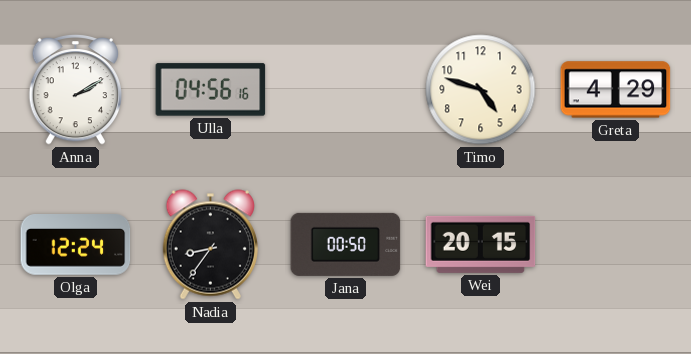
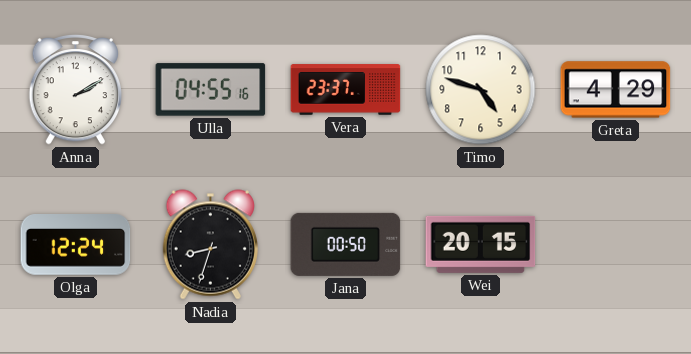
Ulla: 04:56 -> 04:55 (211, 90)
Vera: none -> 23:37 (346, 90)
Nadia: 8:36 -> 8:33 (210, 245)
